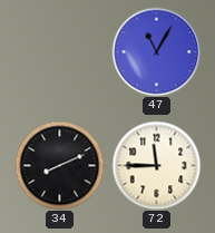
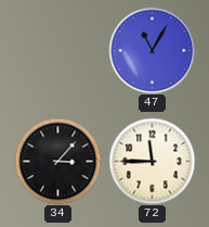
34: 8:11 -> 3:07 (57, 161)
